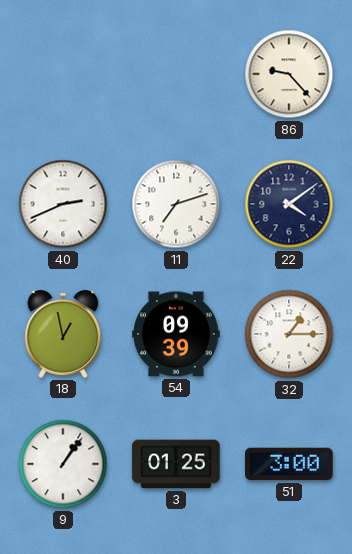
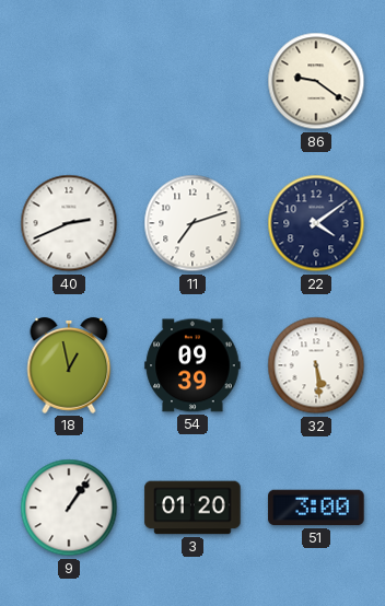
86: 9:23 -> 9:21 (316, 81)
32: 1:15 -> 5:29 (316, 365)
3: 01:25 -> 01:20 (192, 508)
